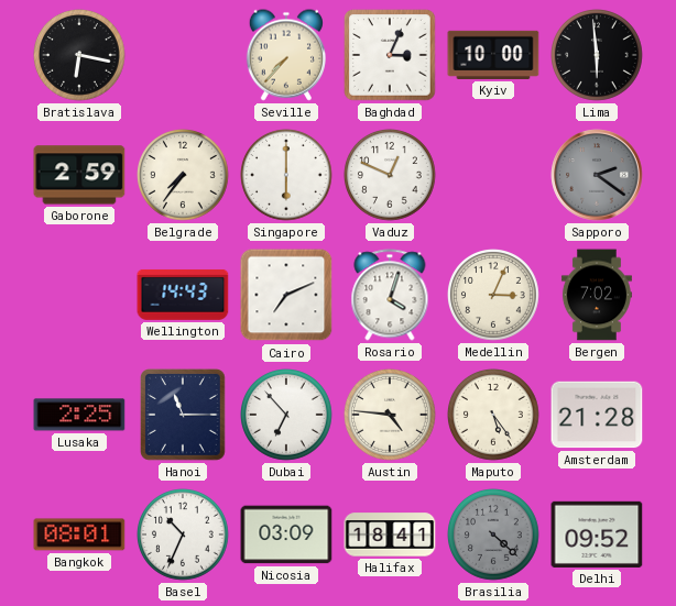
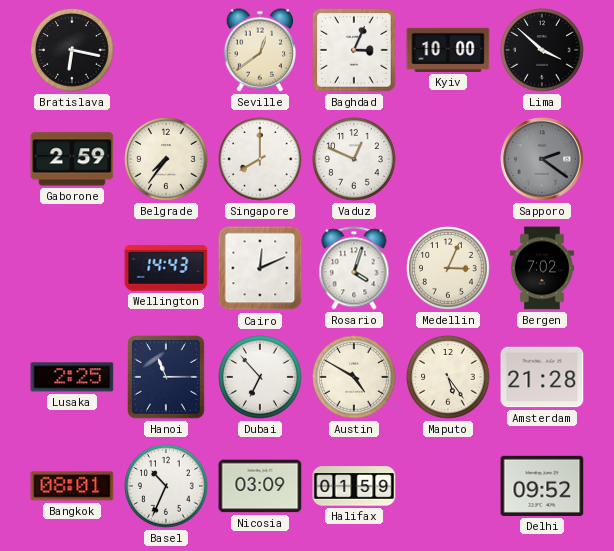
Seville: 7:37 -> 12:39 (260, 50)
Lima: 5:59 -> 3:52 (543, 51)
Singapore: 6:00 -> 8:00 (261, 160)
Cairo: 7:11 -> 12:11 (260, 268)
Austin: 4:46 -> 4:50 (355, 378)
Halifax: 18:41 -> 01:59 (354, 486)
Brasilia: 4:22 -> none (494, 536)
